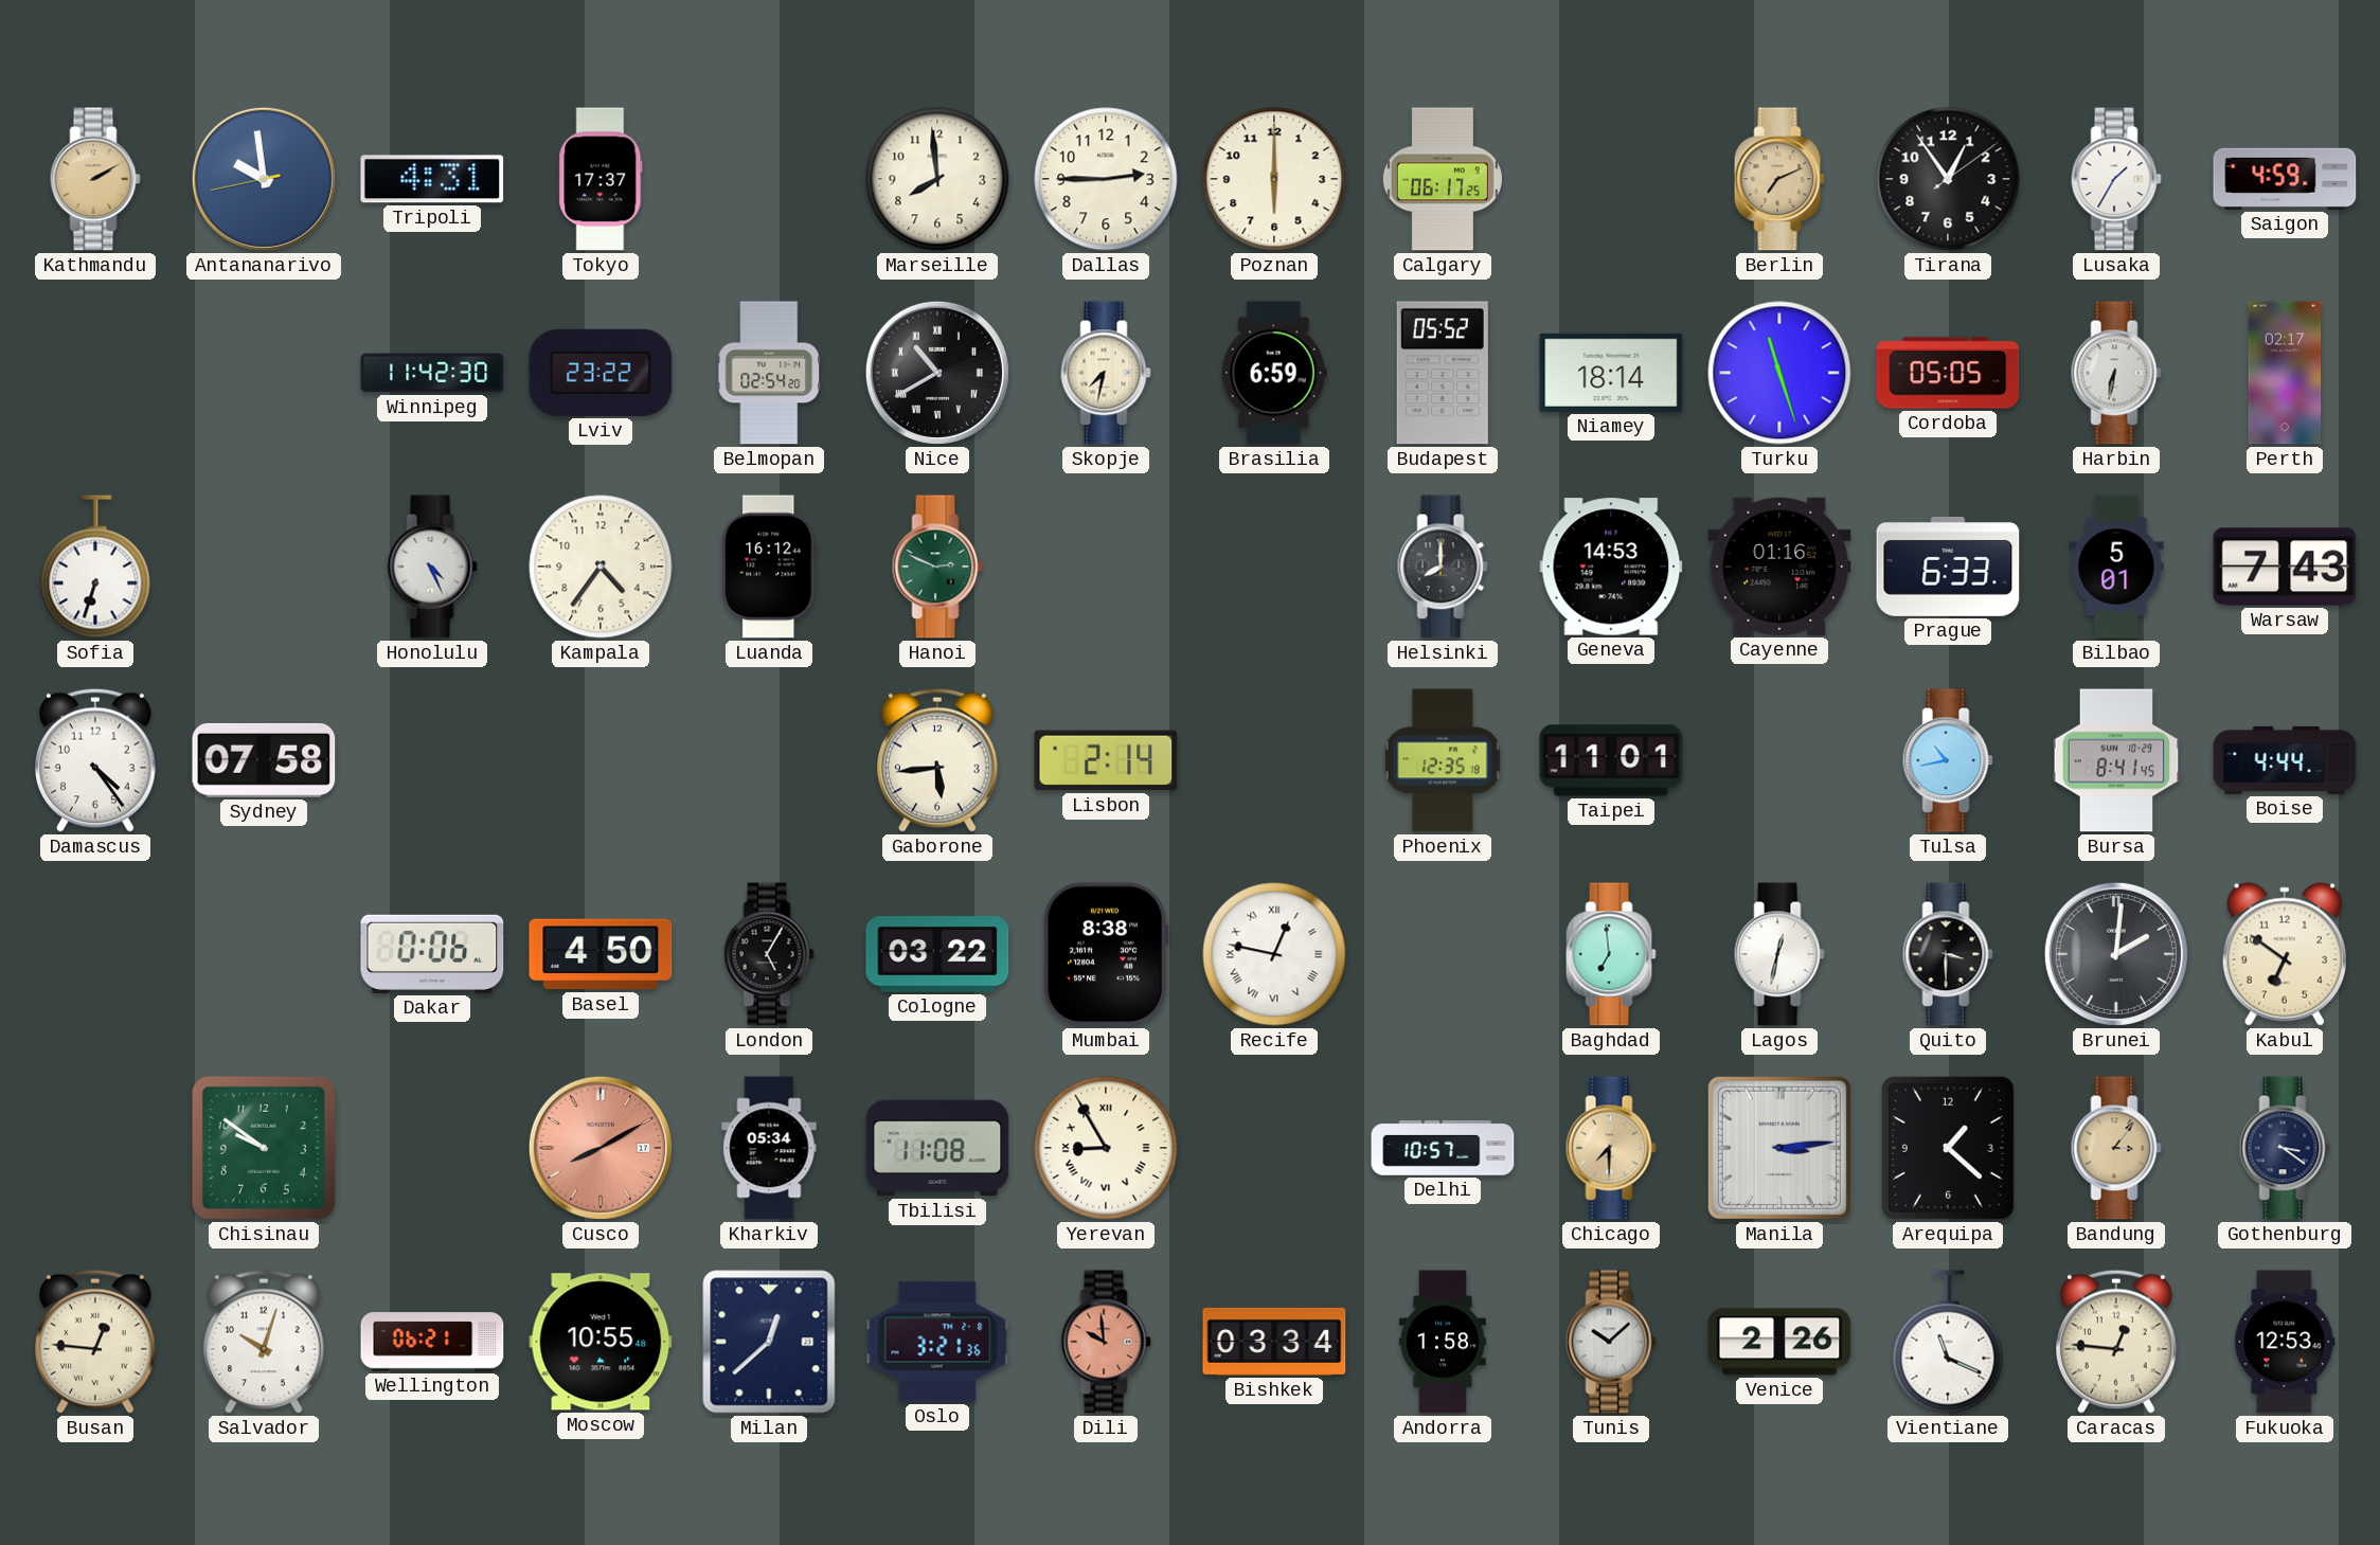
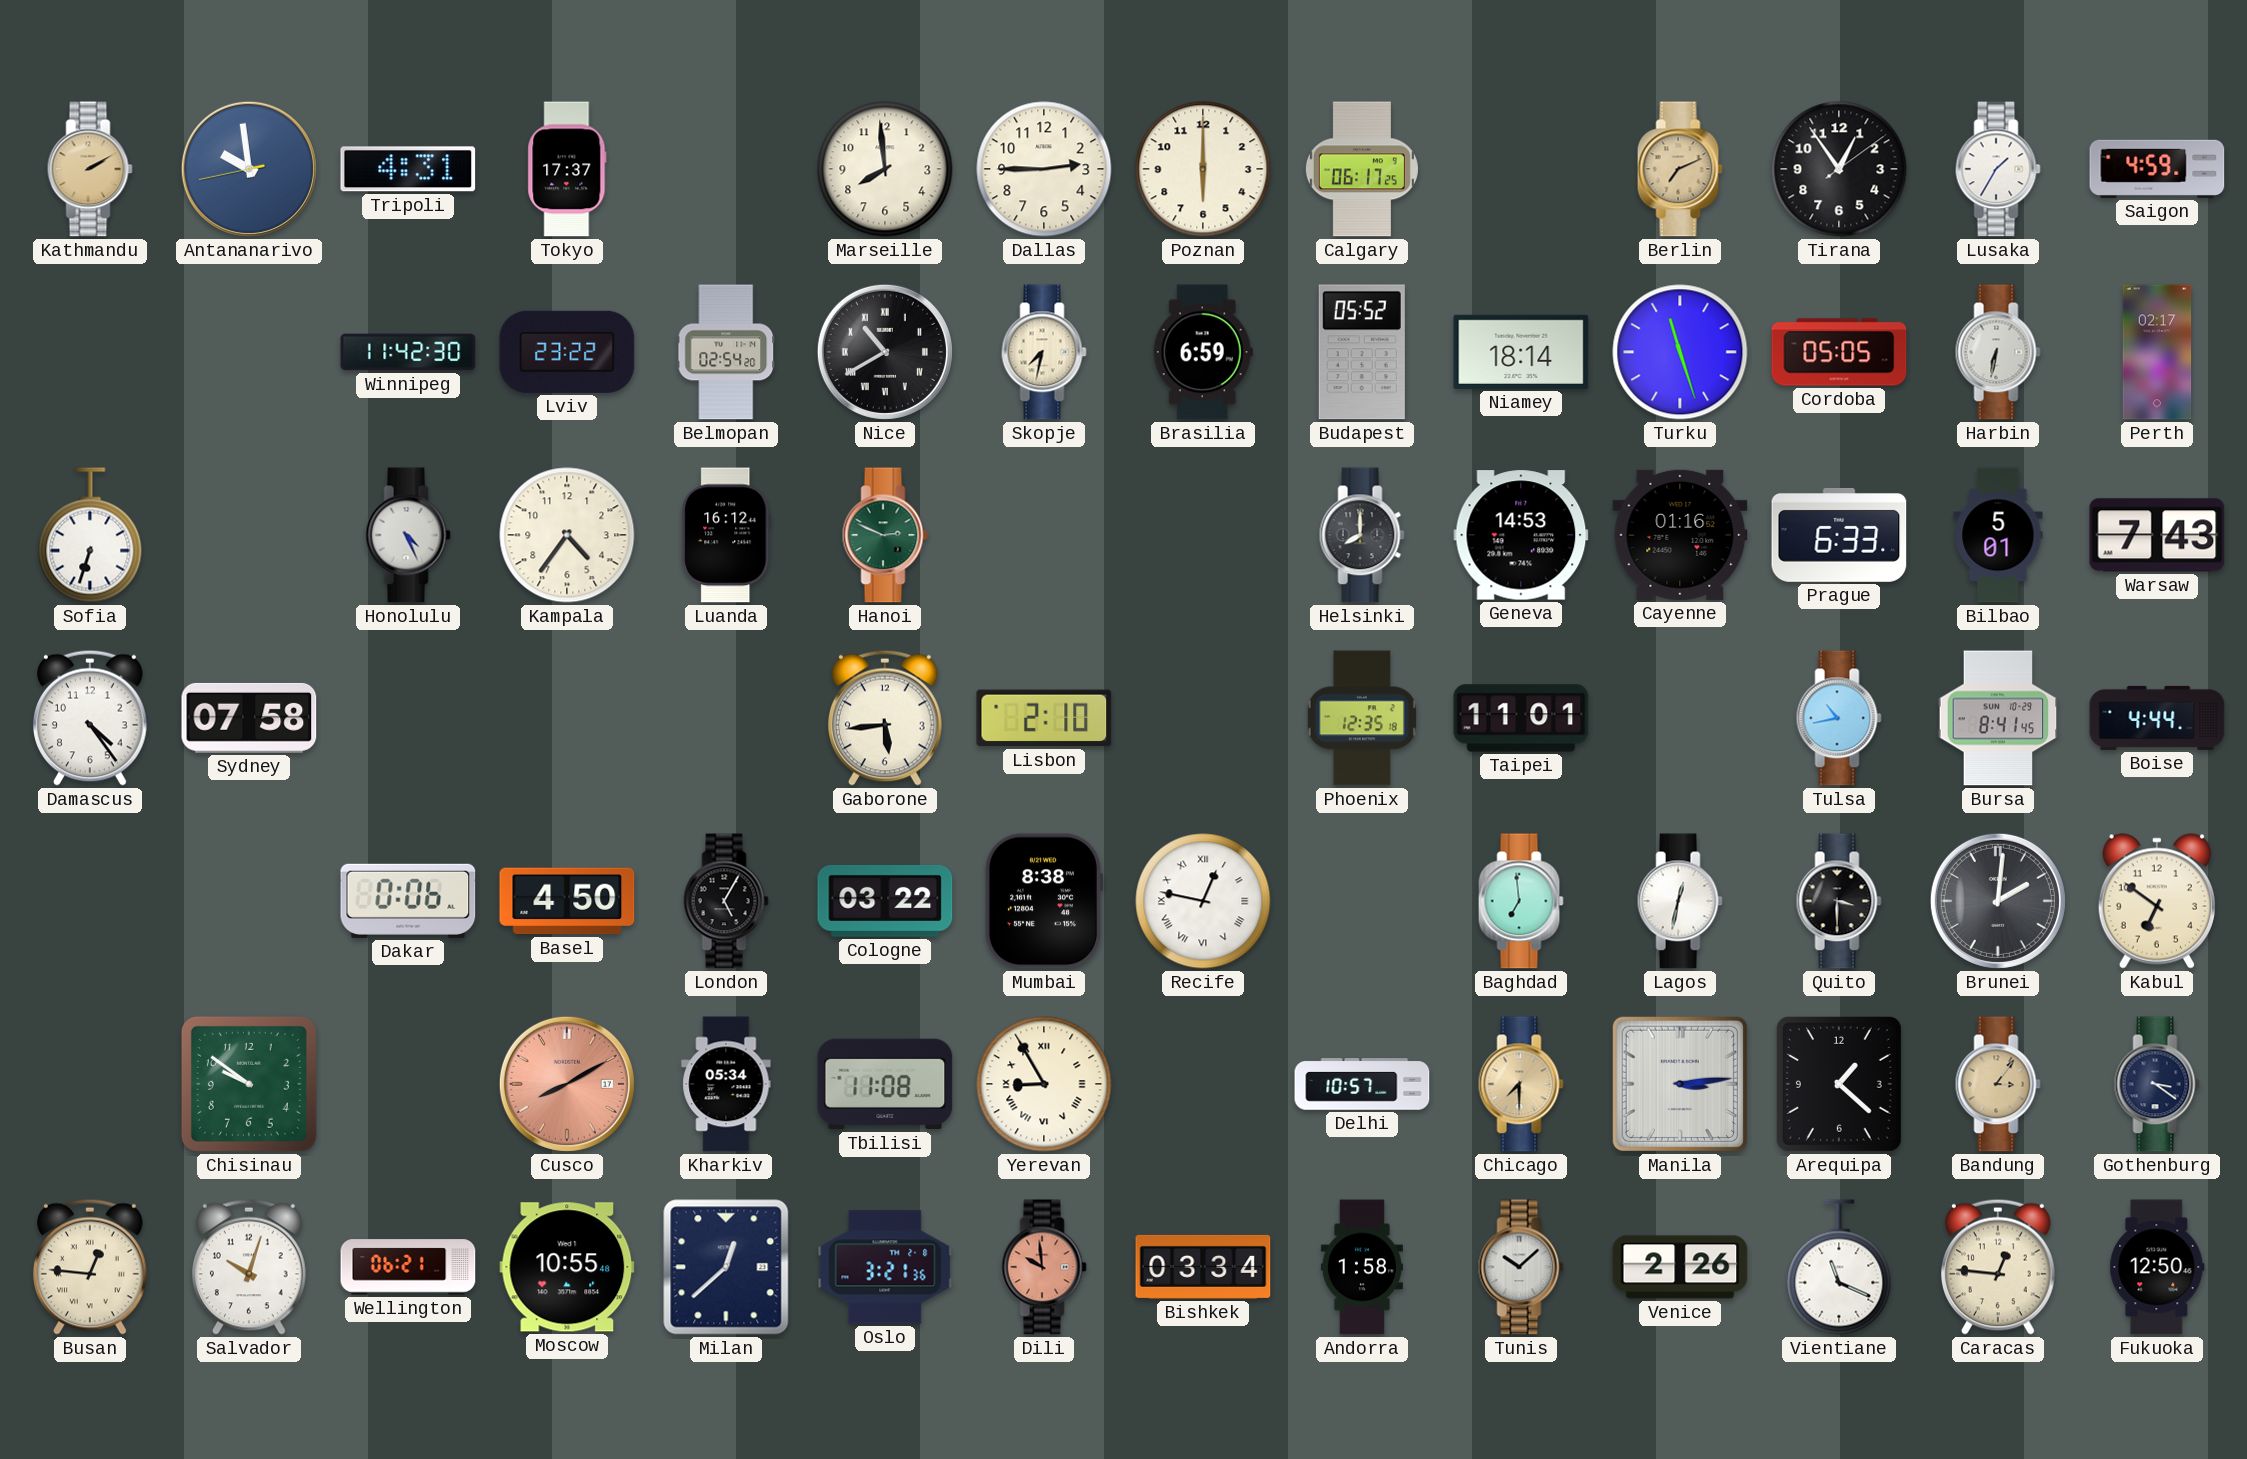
Lisbon: 2:14 -> 2:10 (1044, 718)
Fukuoka: 12:53 -> 12:50 (2157, 1267)
